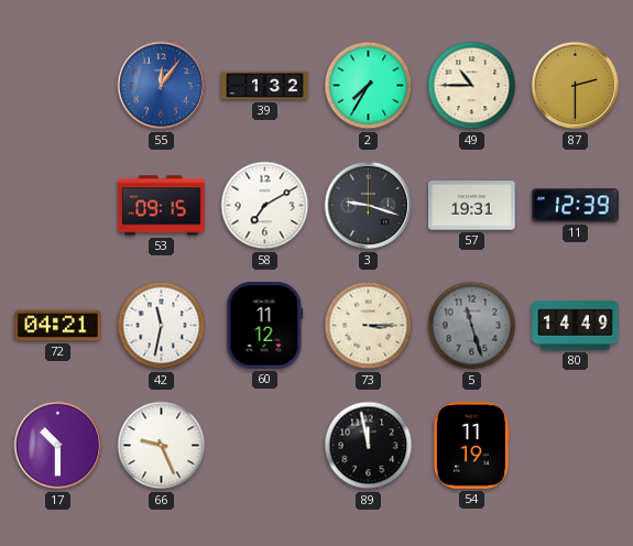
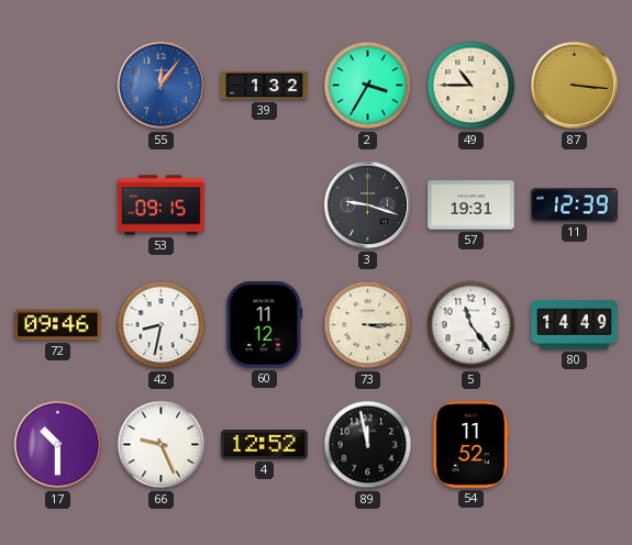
2: 7:35 -> 3:35 (368, 86)
87: 2:30 -> 3:16 (575, 86)
58: 7:10 -> none (265, 206)
72: 04:21 -> 09:46 (58, 325)
42: 11:32 -> 8:32 (162, 325)
5: 11:27 -> 11:24 (472, 325)
5 dial: grey -> white (472, 325)
4: none -> 12:52 (265, 445)
54: 11:19 -> 11:52 (470, 445)
